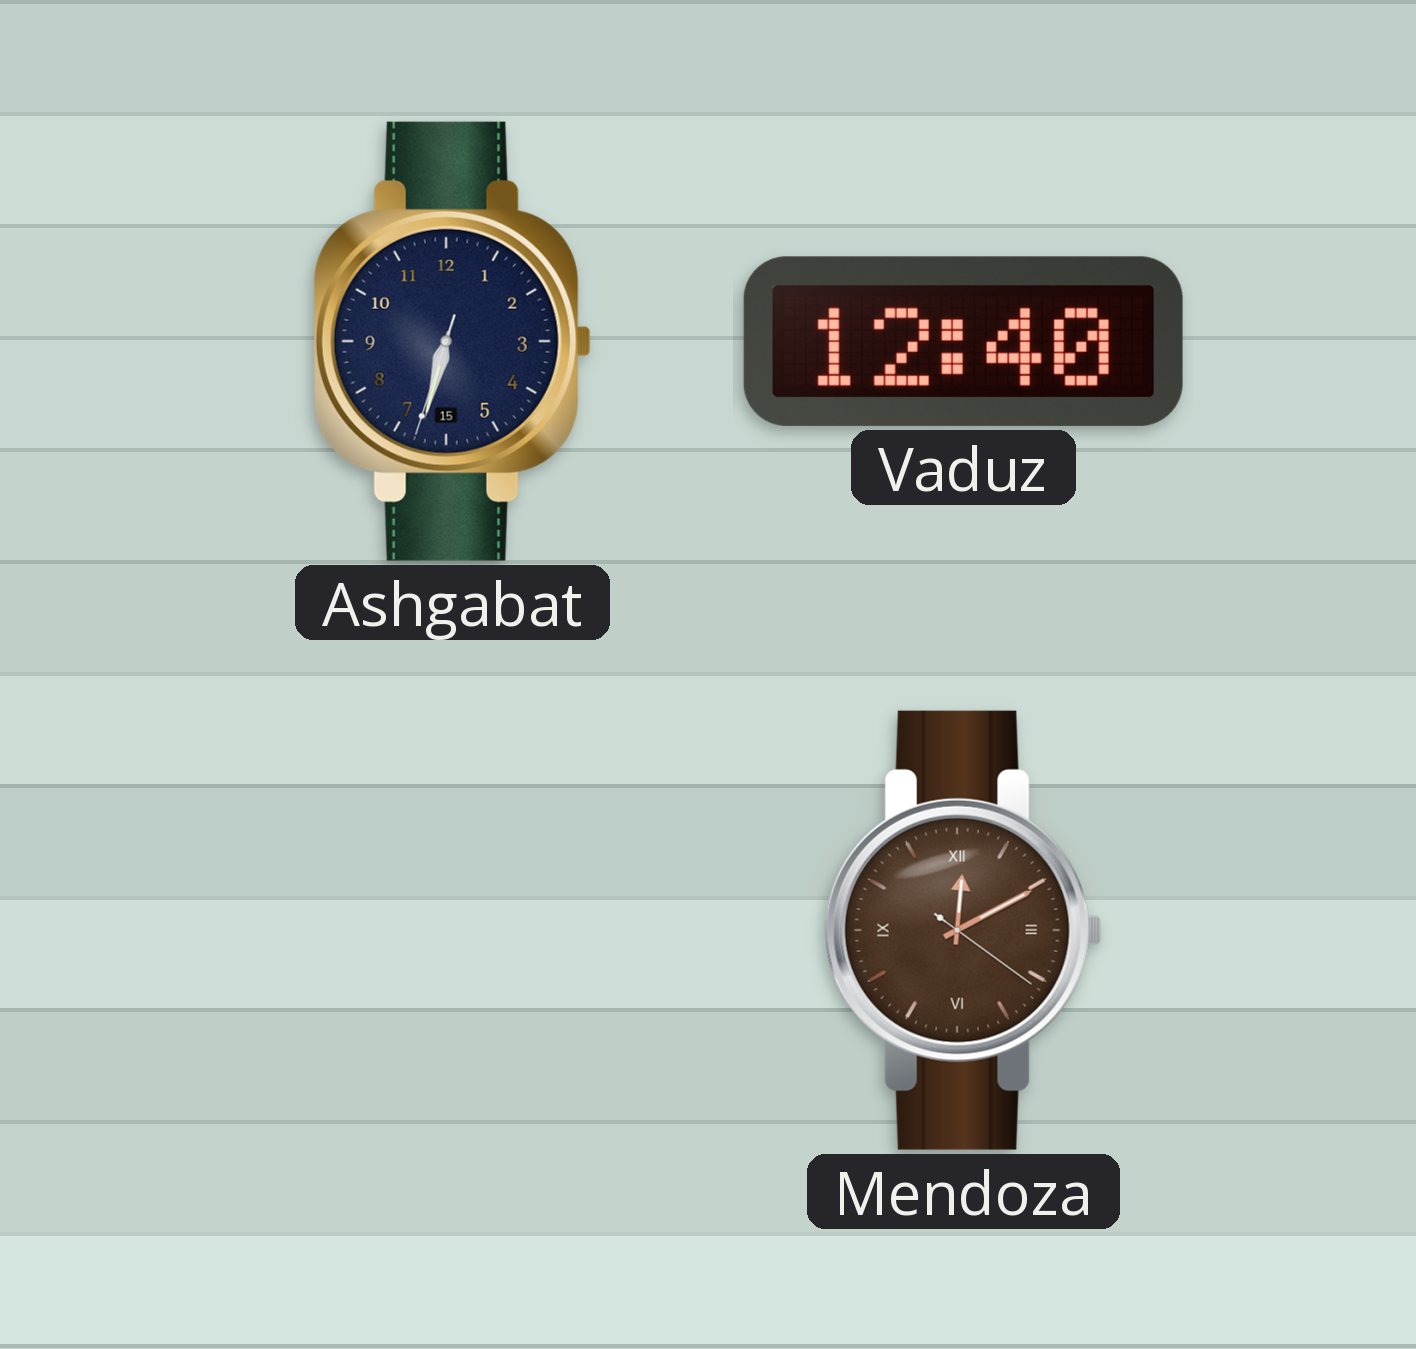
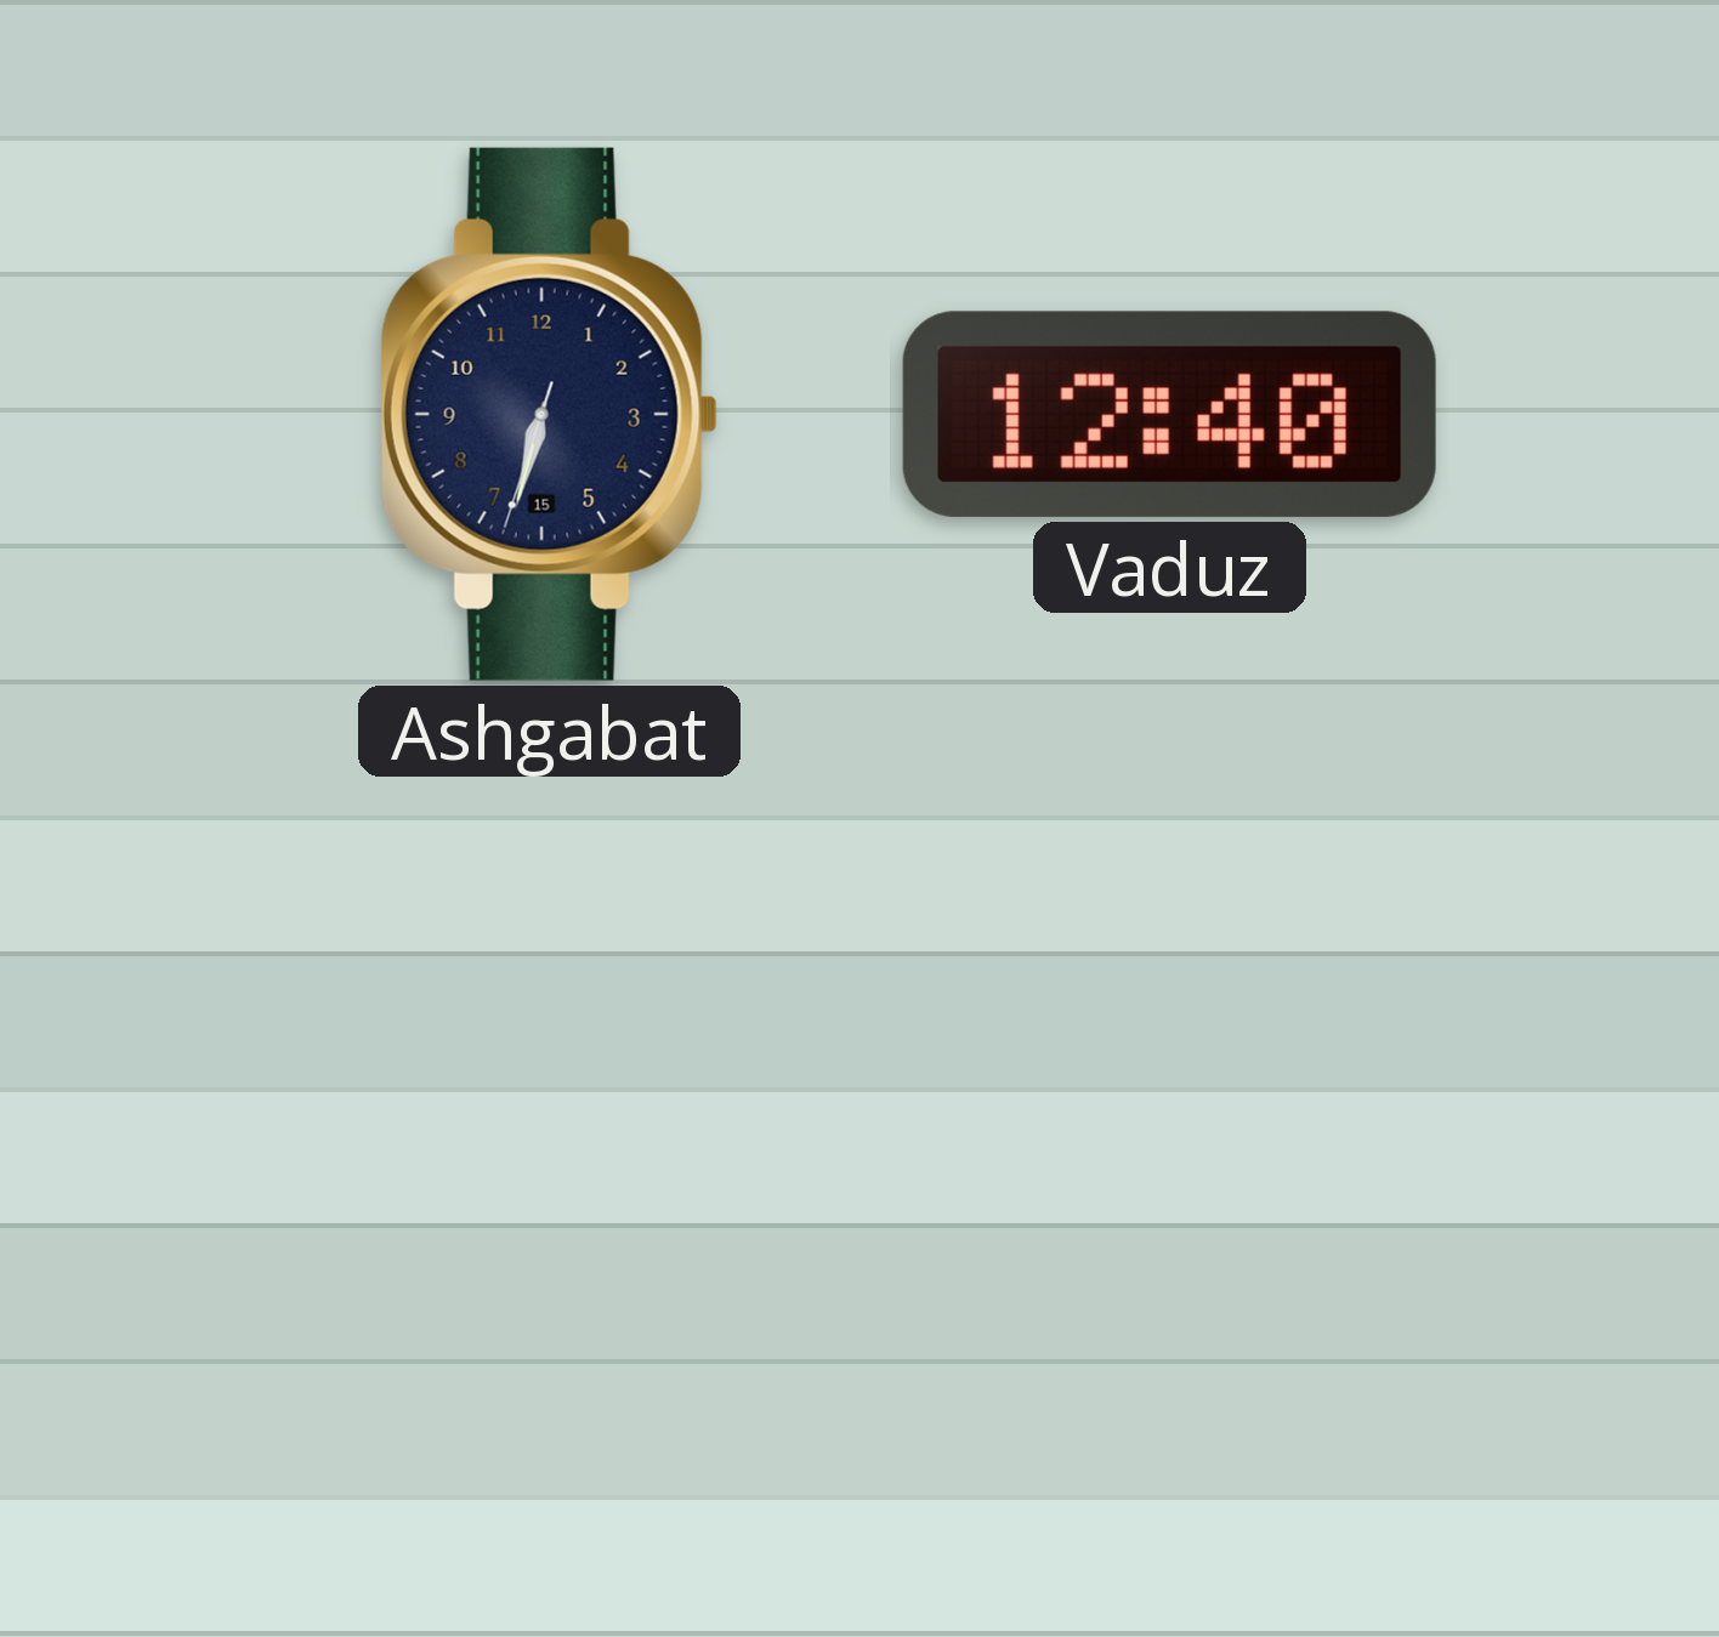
Mendoza: 12:10 -> none (963, 930)
